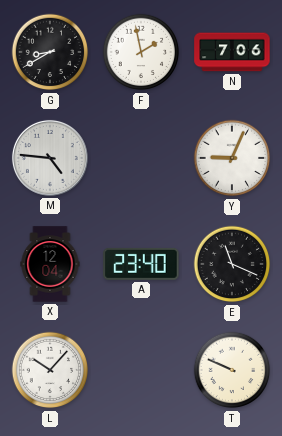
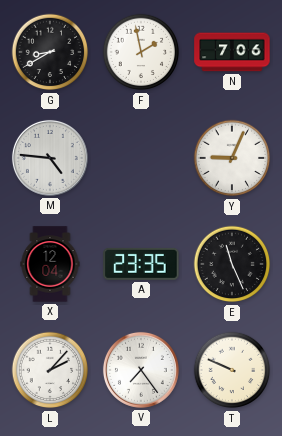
A: 23:40 -> 23:35 (141, 264)
E: 11:19 -> 11:26 (232, 264)
L: 10:07 -> 2:07 (50, 370)
V: none -> 7:24 (141, 370)
